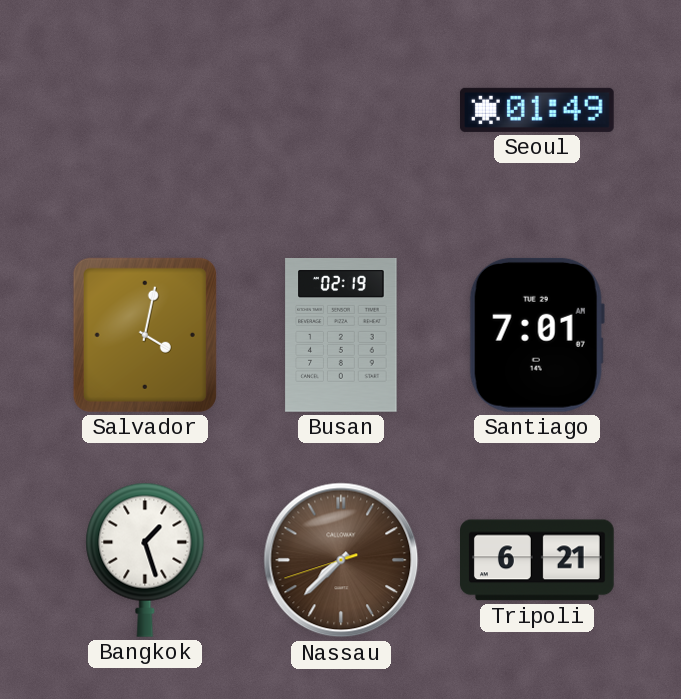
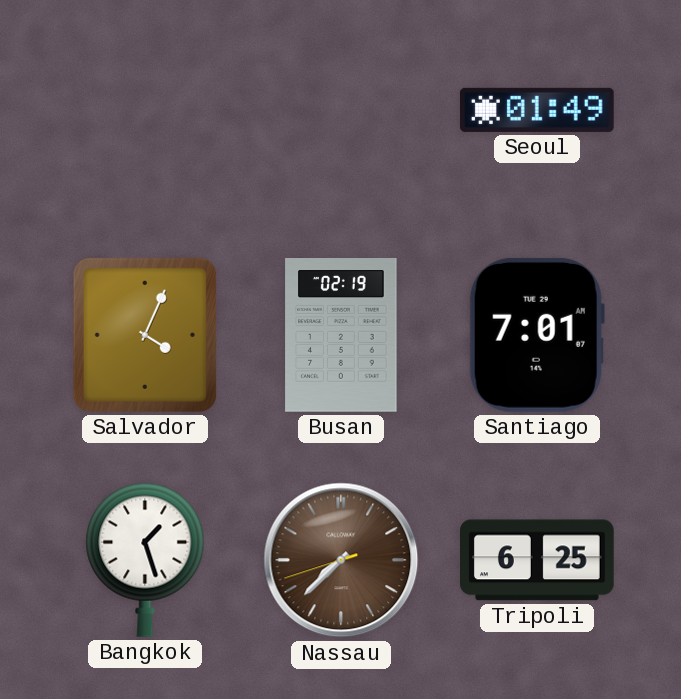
Salvador: 4:02 -> 4:04 (145, 335)
Tripoli: 6:21 -> 6:25 (538, 560)
